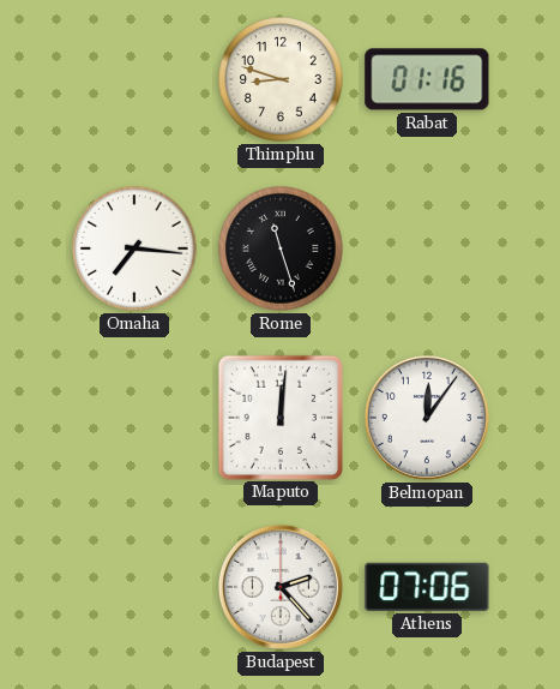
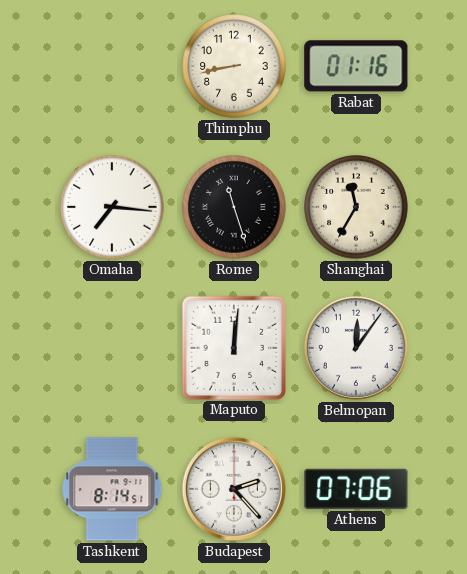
Thimphu: 8:48 -> 8:43 (234, 66)
Shanghai: none -> 11:35 (356, 207)
Tashkent: none -> 8:14 (112, 489)
